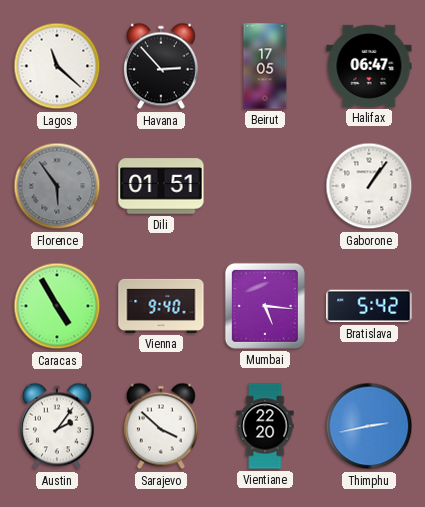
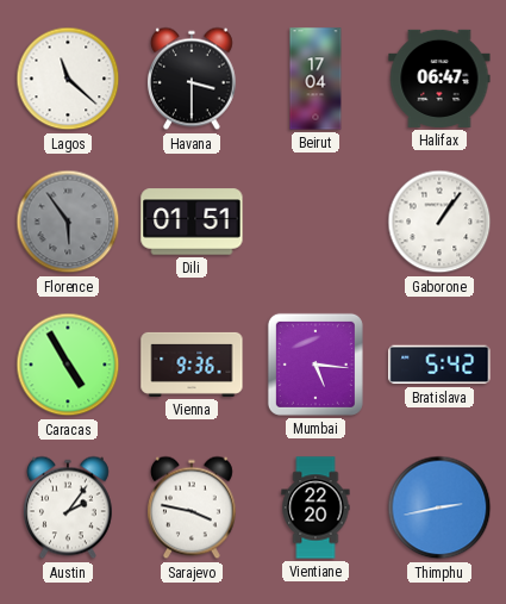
Havana: 2:53 -> 3:30 (192, 79)
Beirut: 17:05 -> 17:04 (316, 79)
Vienna: 9:40 -> 9:36 (192, 365)
Sarajevo: 3:52 -> 3:47 (192, 508)
